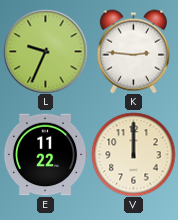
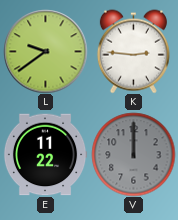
L: 9:34 -> 9:39 (45, 51)
V dial: cream -> grey (133, 154)
